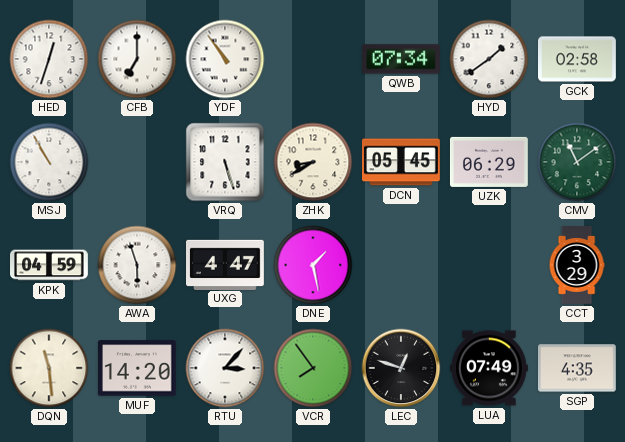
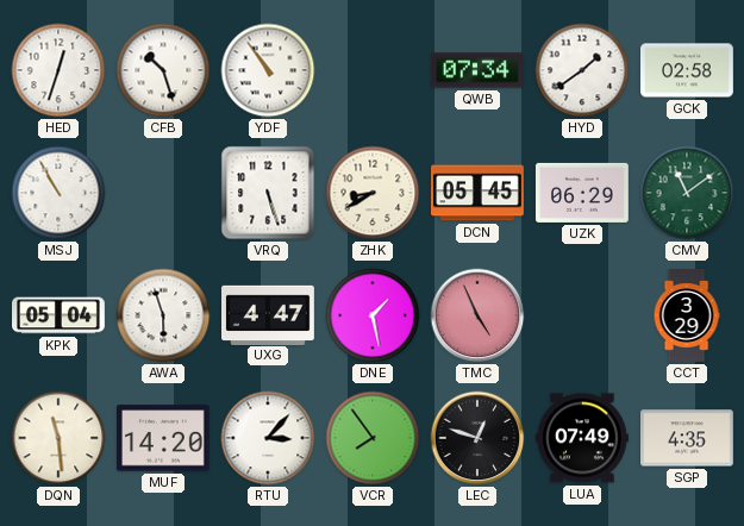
CFB: 7:00 -> 10:27 (163, 70)
KPK: 04:59 -> 05:04 (60, 315)
TMC: none -> 4:56 (477, 315)
